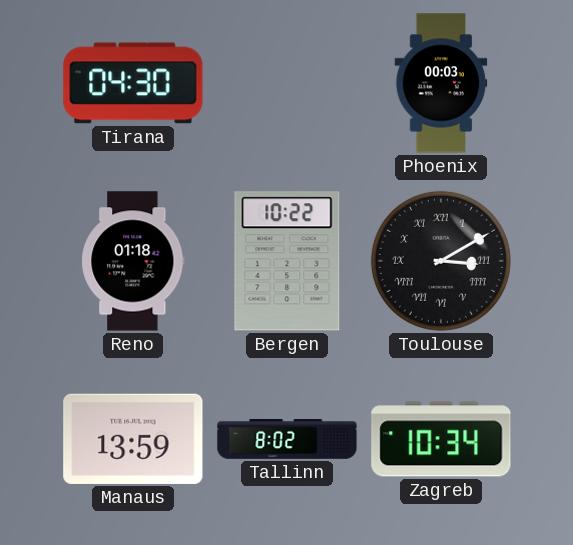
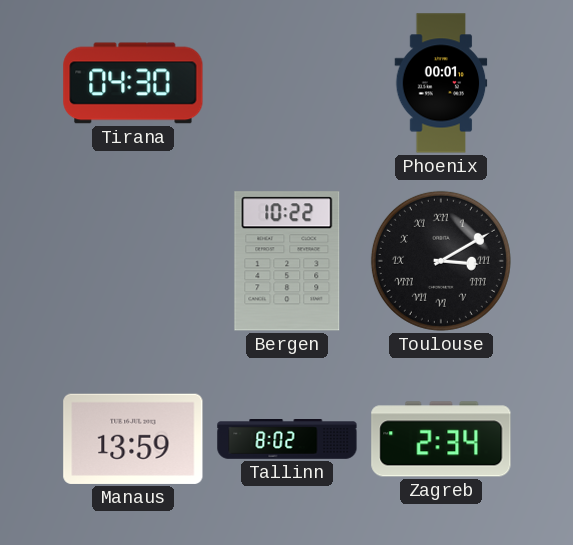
Phoenix: 00:03 -> 00:01 (441, 83)
Reno: 01:18 -> none (133, 261)
Zagreb: 10:34 -> 2:34 (441, 439)
